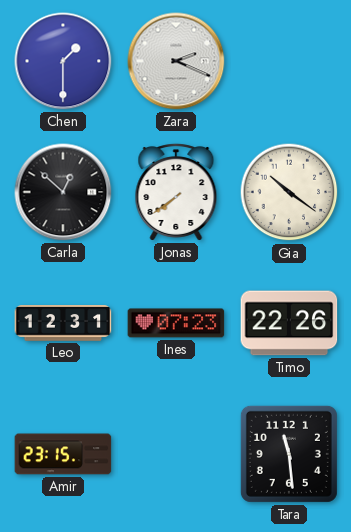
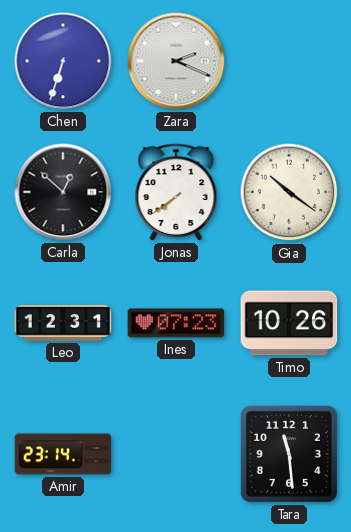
Chen: 1:30 -> 6:33 (63, 61)
Timo: 22:26 -> 10:26 (289, 323)
Amir: 23:15 -> 23:14 (63, 454)
